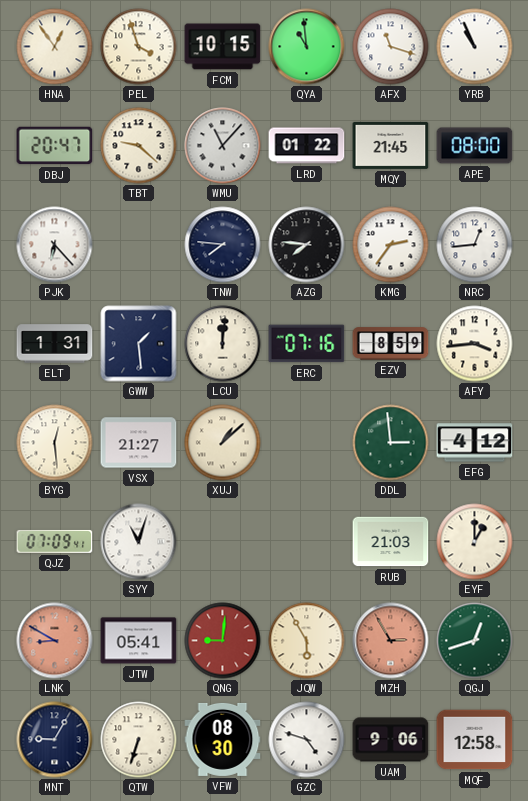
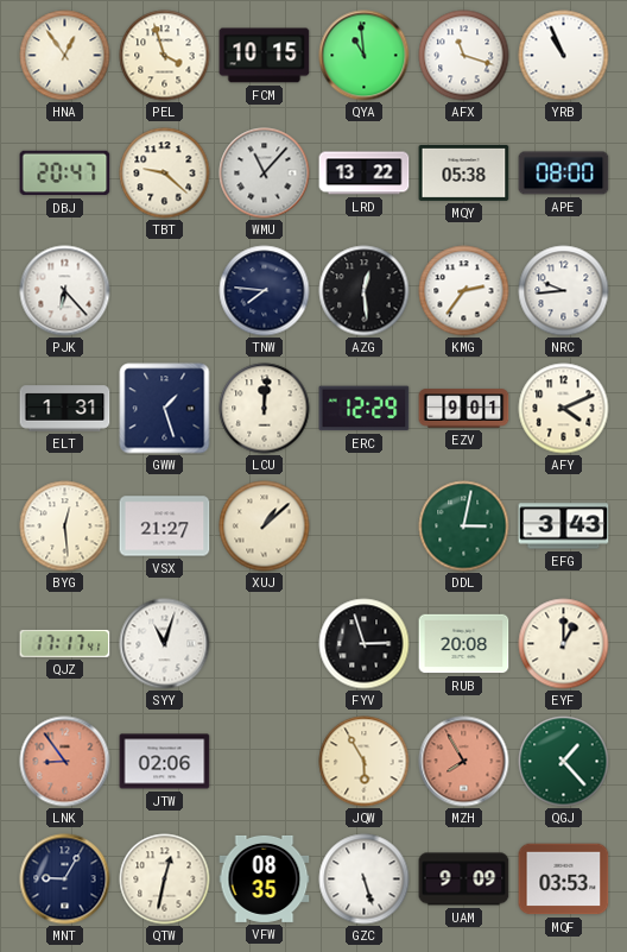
LRD: 01:22 -> 13:22 (365, 174)
MQY: 21:45 -> 05:38 (464, 172)
AZG: 7:46 -> 12:29 (365, 291)
NRC: 12:44 -> 9:44 (564, 291)
GWW: 1:29 -> 1:27 (165, 409)
ERC: 07:16 -> 12:29 (365, 409)
EZV: 8:59 -> 9:01 (464, 409)
AFY: 3:44 -> 4:11 (564, 409)
DDL: 2:59 -> 3:02 (464, 527)
EFG: 4:12 -> 3:43 (564, 527)
QJZ: 07:09 -> 17:17 (65, 643)
FYV: none -> 2:57 (365, 644)
RUB: 21:03 -> 20:08 (464, 644)
LNK: 8:50 -> 8:54 (65, 762)
JTW: 05:41 -> 02:06 (165, 762)
QNG: 9:01 -> none (223, 641)
MZH: 2:55 -> 7:55 (464, 762)
QGJ: 12:42 -> 1:23 (564, 762)
QTW: 6:33 -> 12:32 (165, 880)
VFW: 08:30 -> 08:35 (265, 878)
GZC: 4:48 -> 5:27 (365, 880)
UAM: 9:06 -> 9:09 (464, 880)
MQF: 12:58 -> 03:53 (564, 880)
